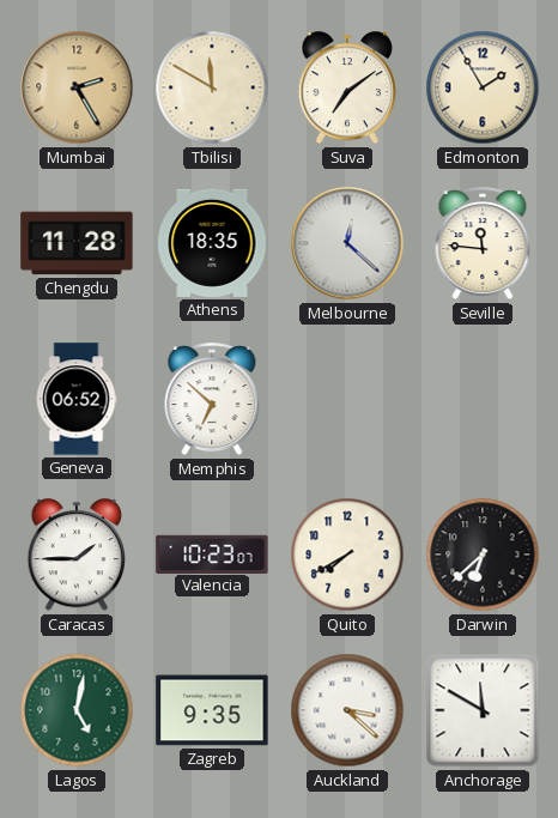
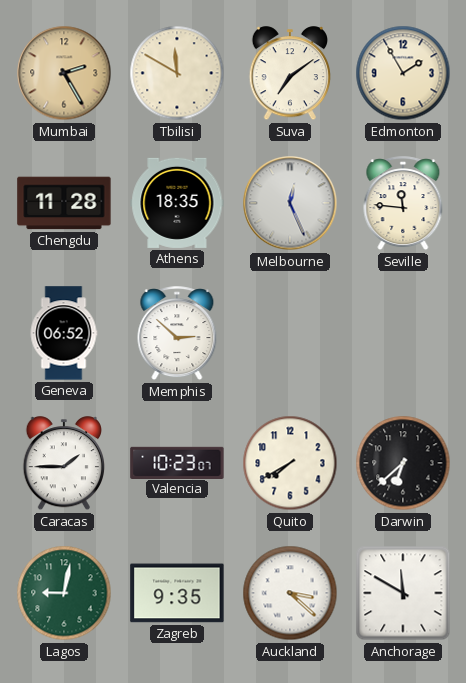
Melbourne: 12:22 -> 12:26 (290, 203)
Memphis: 6:52 -> 2:52 (177, 334)
Lagos: 5:02 -> 9:02 (64, 593)
